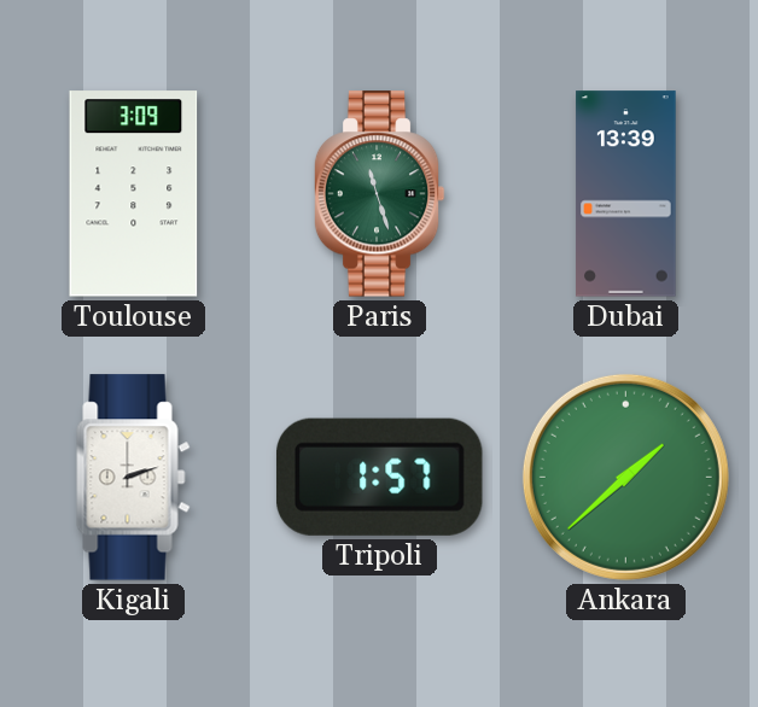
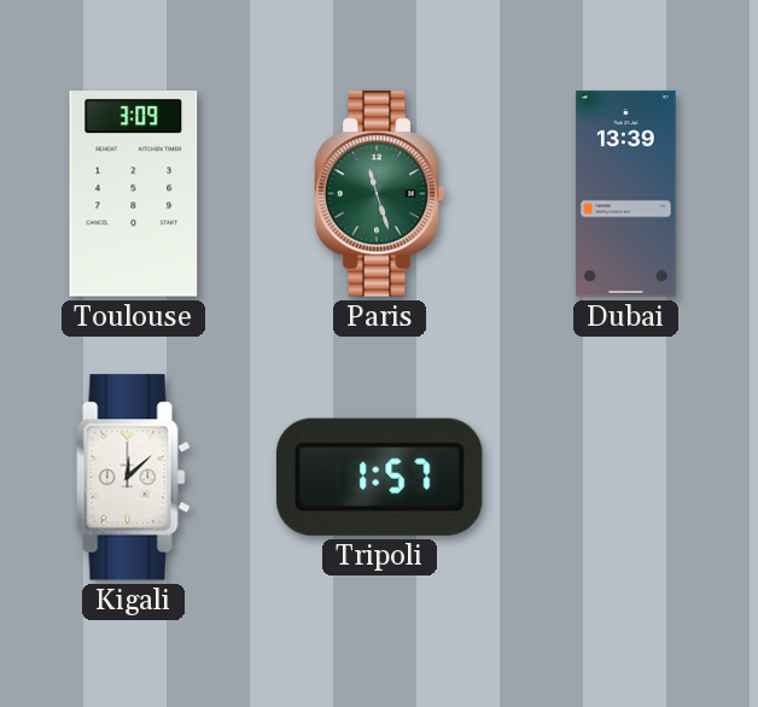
Kigali: 2:12 -> 12:08 (134, 478)
Ankara: 1:38 -> none (625, 477)
